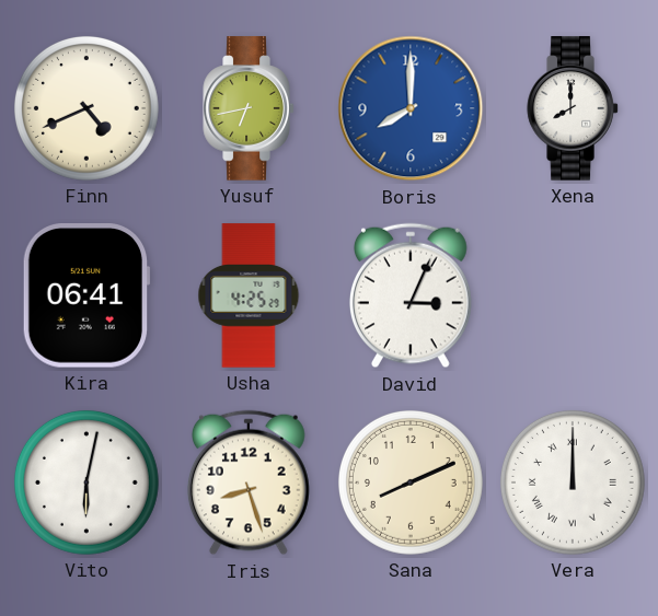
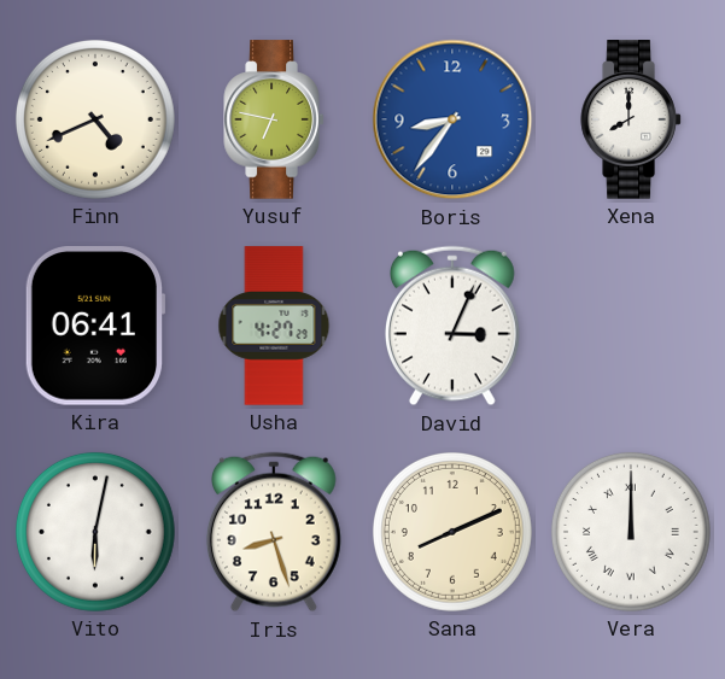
Yusuf: 6:43 -> 6:47 (274, 119)
Boris: 8:00 -> 8:36 (452, 119)
Usha: 4:25 -> 4:27 (274, 326)
